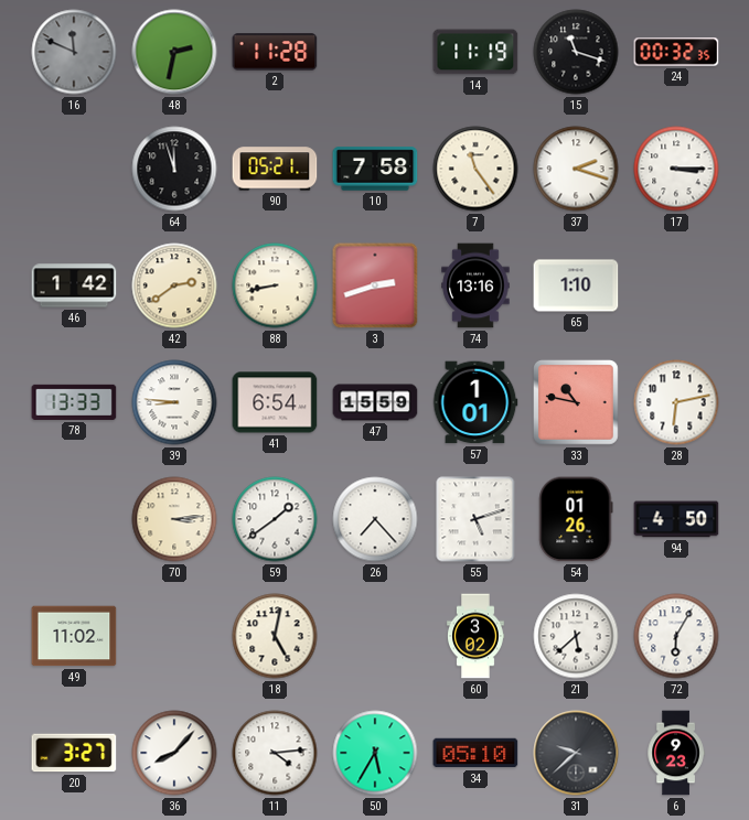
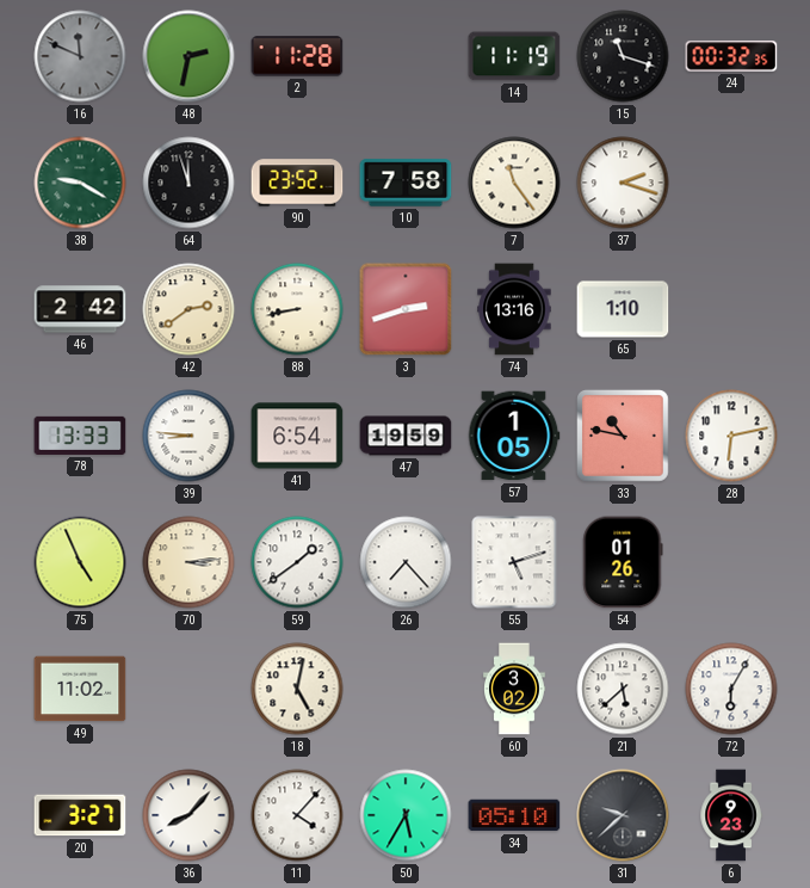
38: none -> 9:20 (80, 183)
90: 05:21 -> 23:52 (297, 183)
17: 3:15 -> none (676, 169)
46: 1:42 -> 2:42 (80, 309)
47: 15:59 -> 19:59 (406, 436)
57: 1:01 -> 1:05 (514, 436)
75: none -> 4:56 (80, 562)
94: 4:50 -> none (676, 519)
11: 4:14 -> 4:07 (297, 815)
